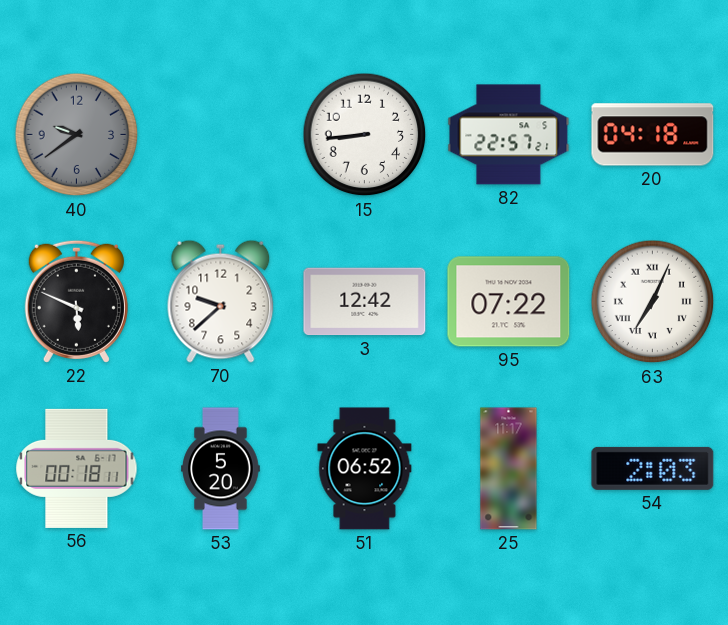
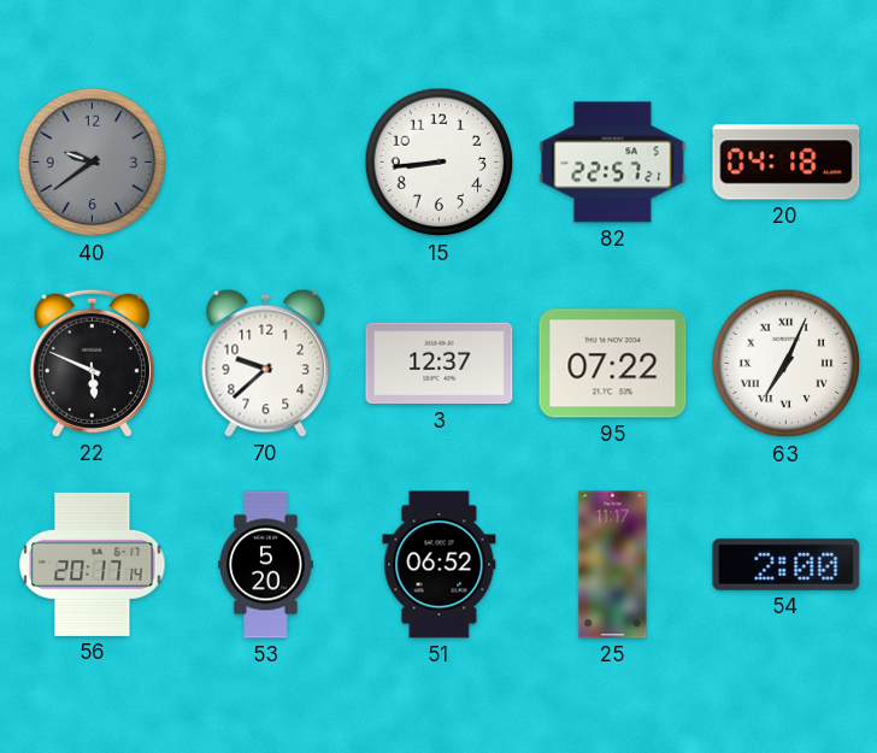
3: 12:42 -> 12:37 (440, 364)
56: 00:18 -> 20:17 (93, 564)
54: 2:03 -> 2:00 (787, 564)
